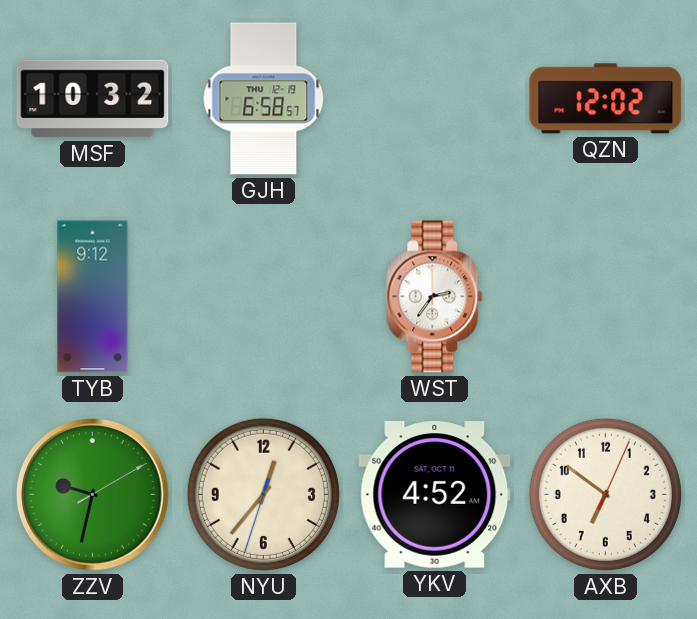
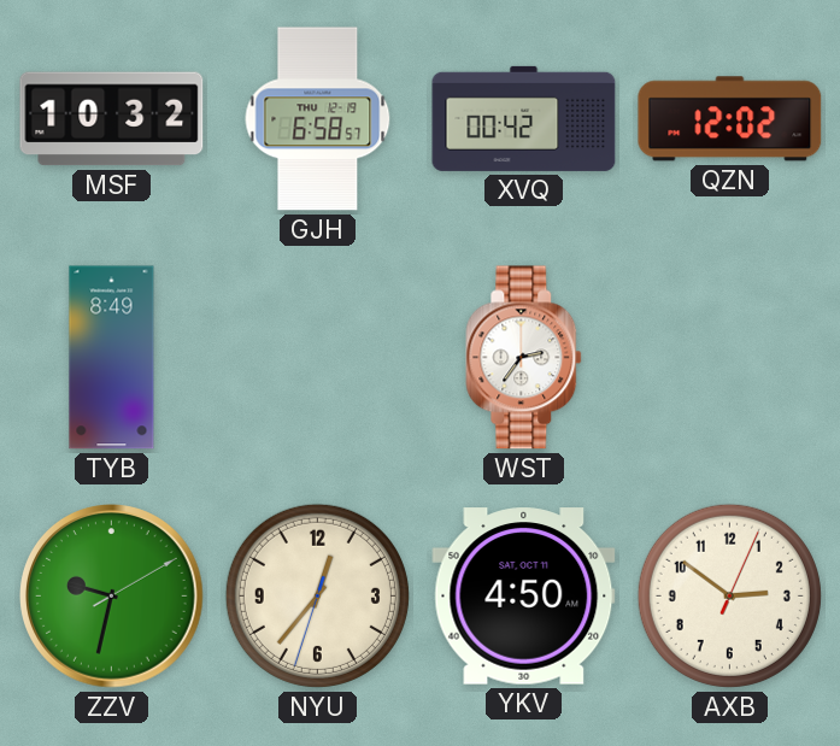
XVQ: none -> 00:42 (524, 118)
TYB: 9:12 -> 8:49 (112, 358)
YKV: 4:52 -> 4:50 (524, 597)
AXB: 6:51 -> 2:51 (729, 595)
